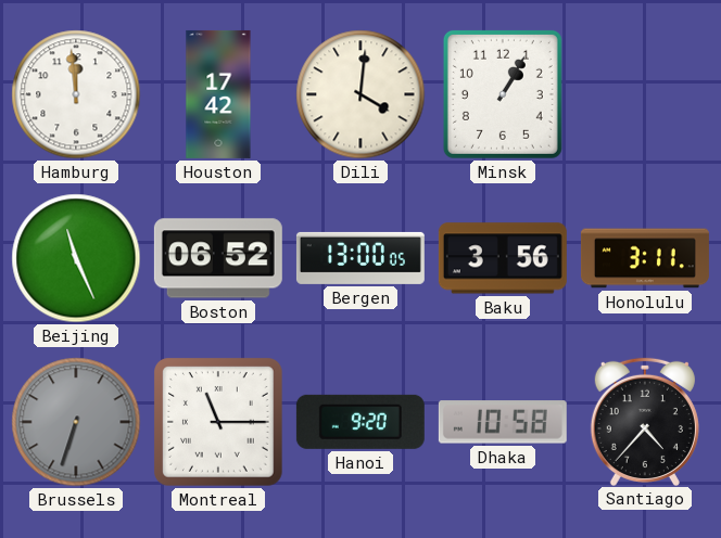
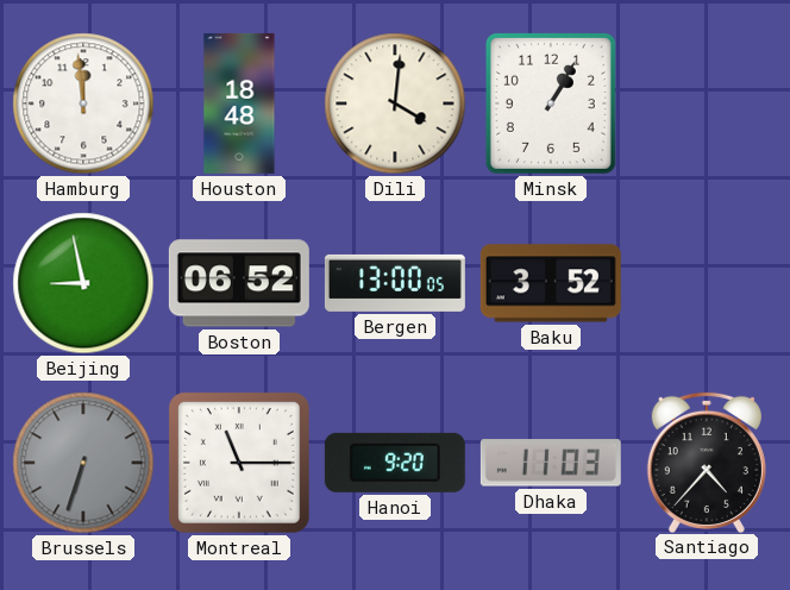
Houston: 17:42 -> 18:48 (239, 103)
Beijing: 11:26 -> 8:58 (83, 283)
Baku: 3:56 -> 3:52 (551, 283)
Honolulu: 3:11 -> none (645, 258)
Dhaka: 10:58 -> 11:03 (551, 463)
